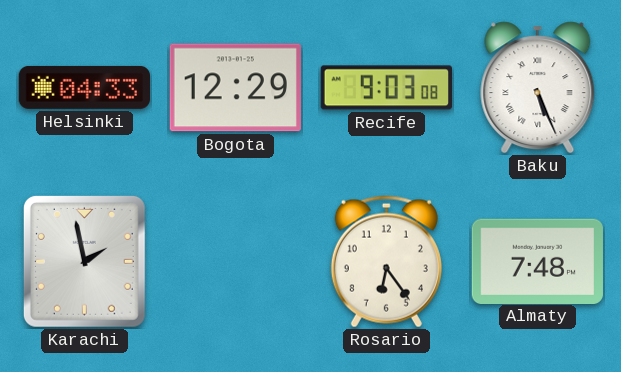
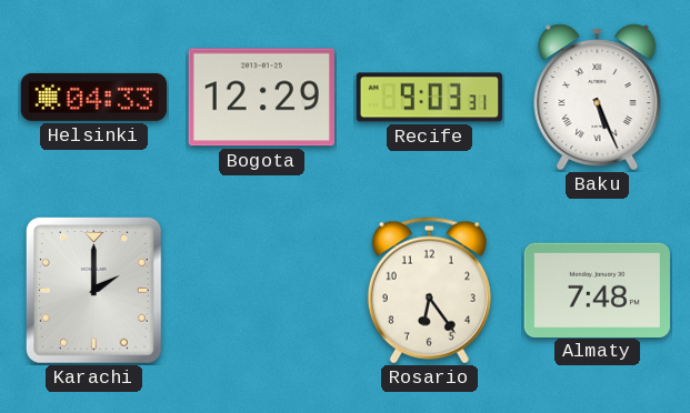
Recife: 9:03:08 -> 9:03:31 (429, 98)
Karachi: 1:58 -> 2:00 (93, 290)
